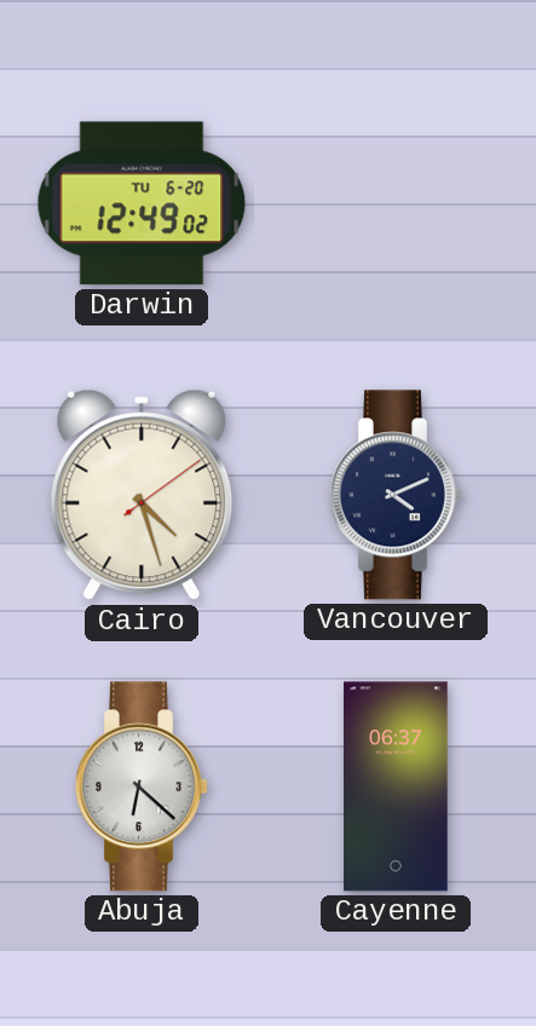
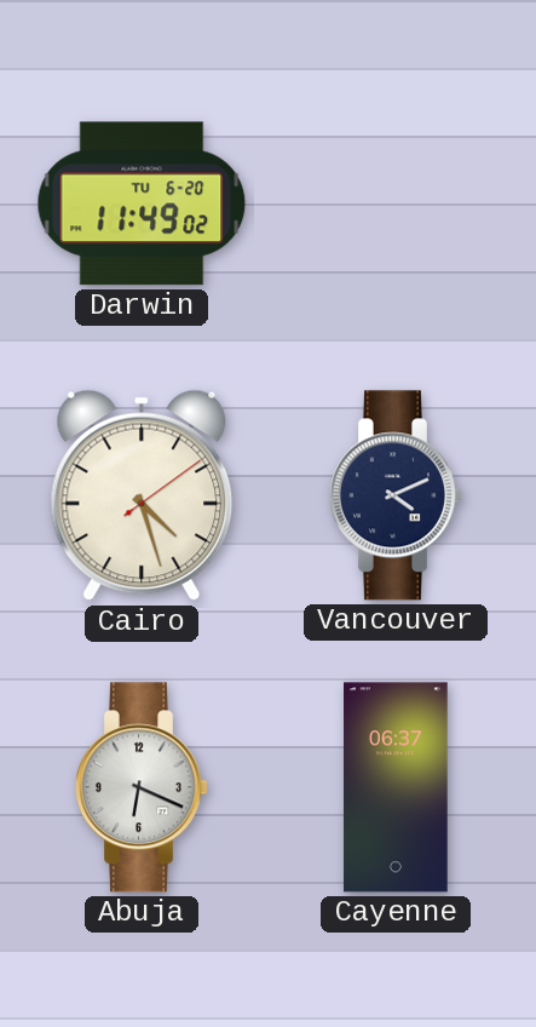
Darwin: 12:49 -> 11:49 (142, 203)
Abuja: 6:22 -> 6:19 (142, 787)
